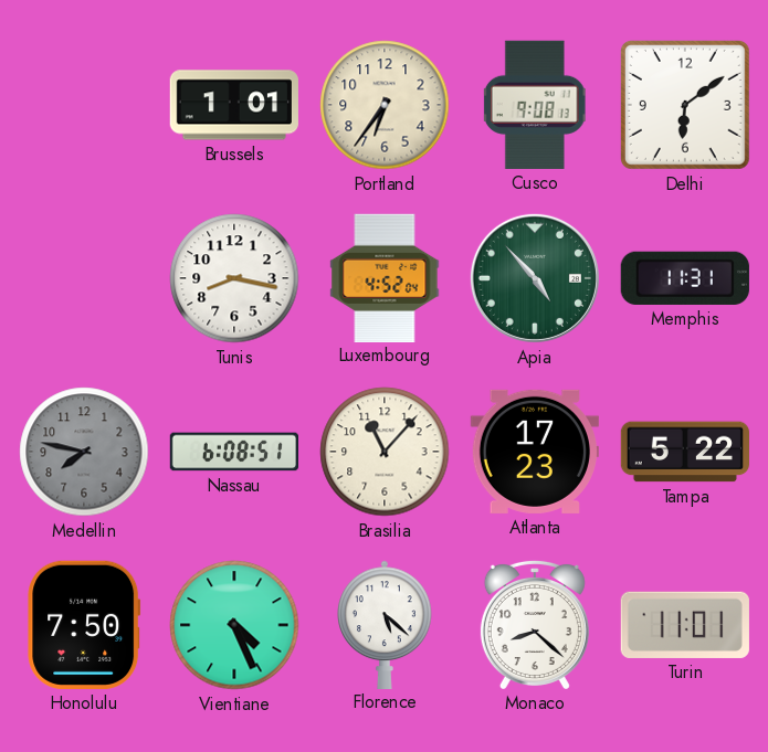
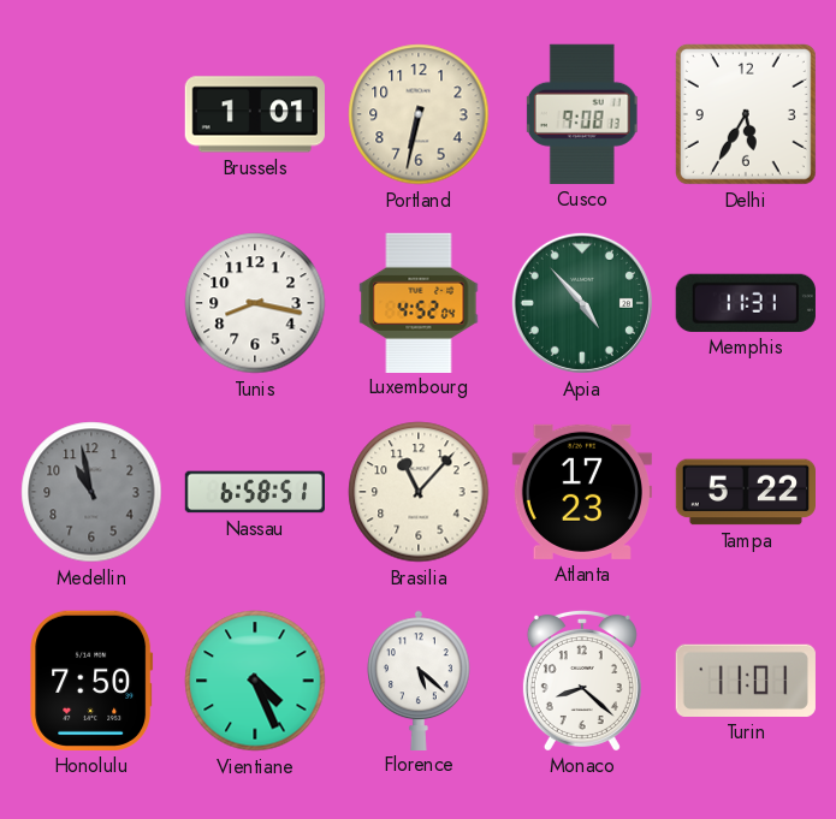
Portland: 6:36 -> 6:32 (419, 114)
Delhi: 6:09 -> 5:35 (746, 114)
Medellin: 7:47 -> 10:58 (91, 492)
Nassau: 6:08 -> 6:58 (255, 492)
